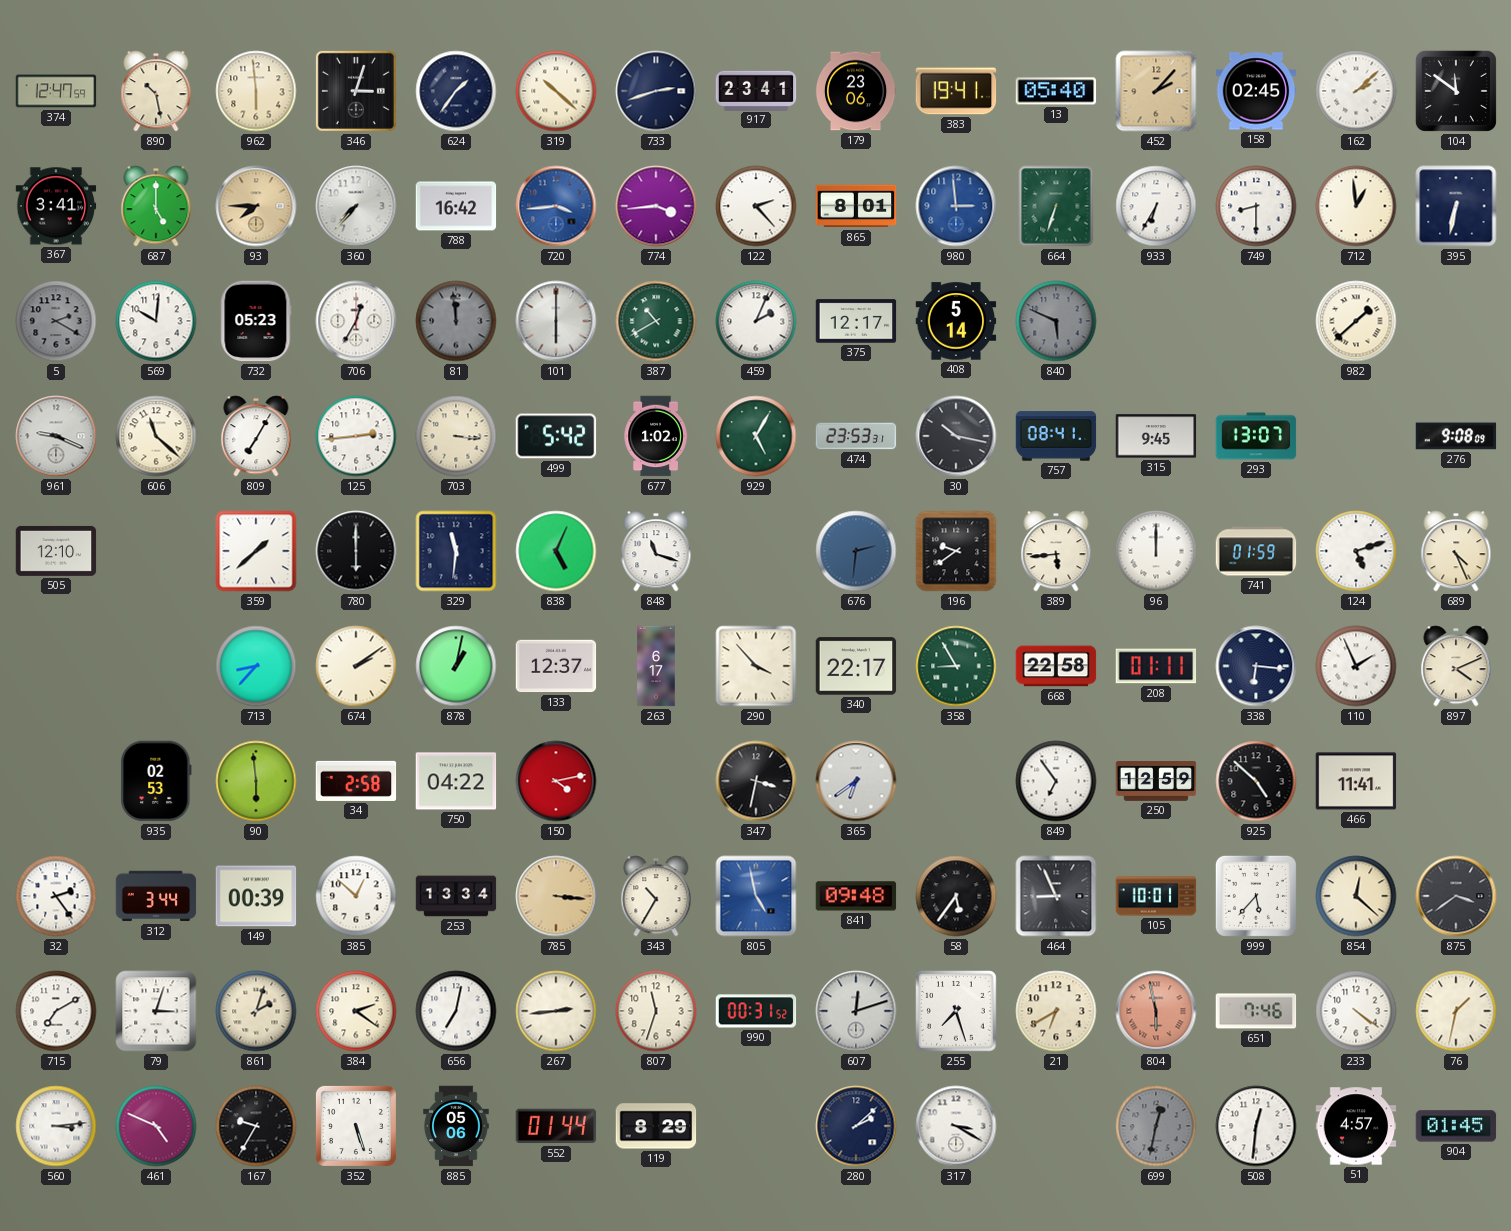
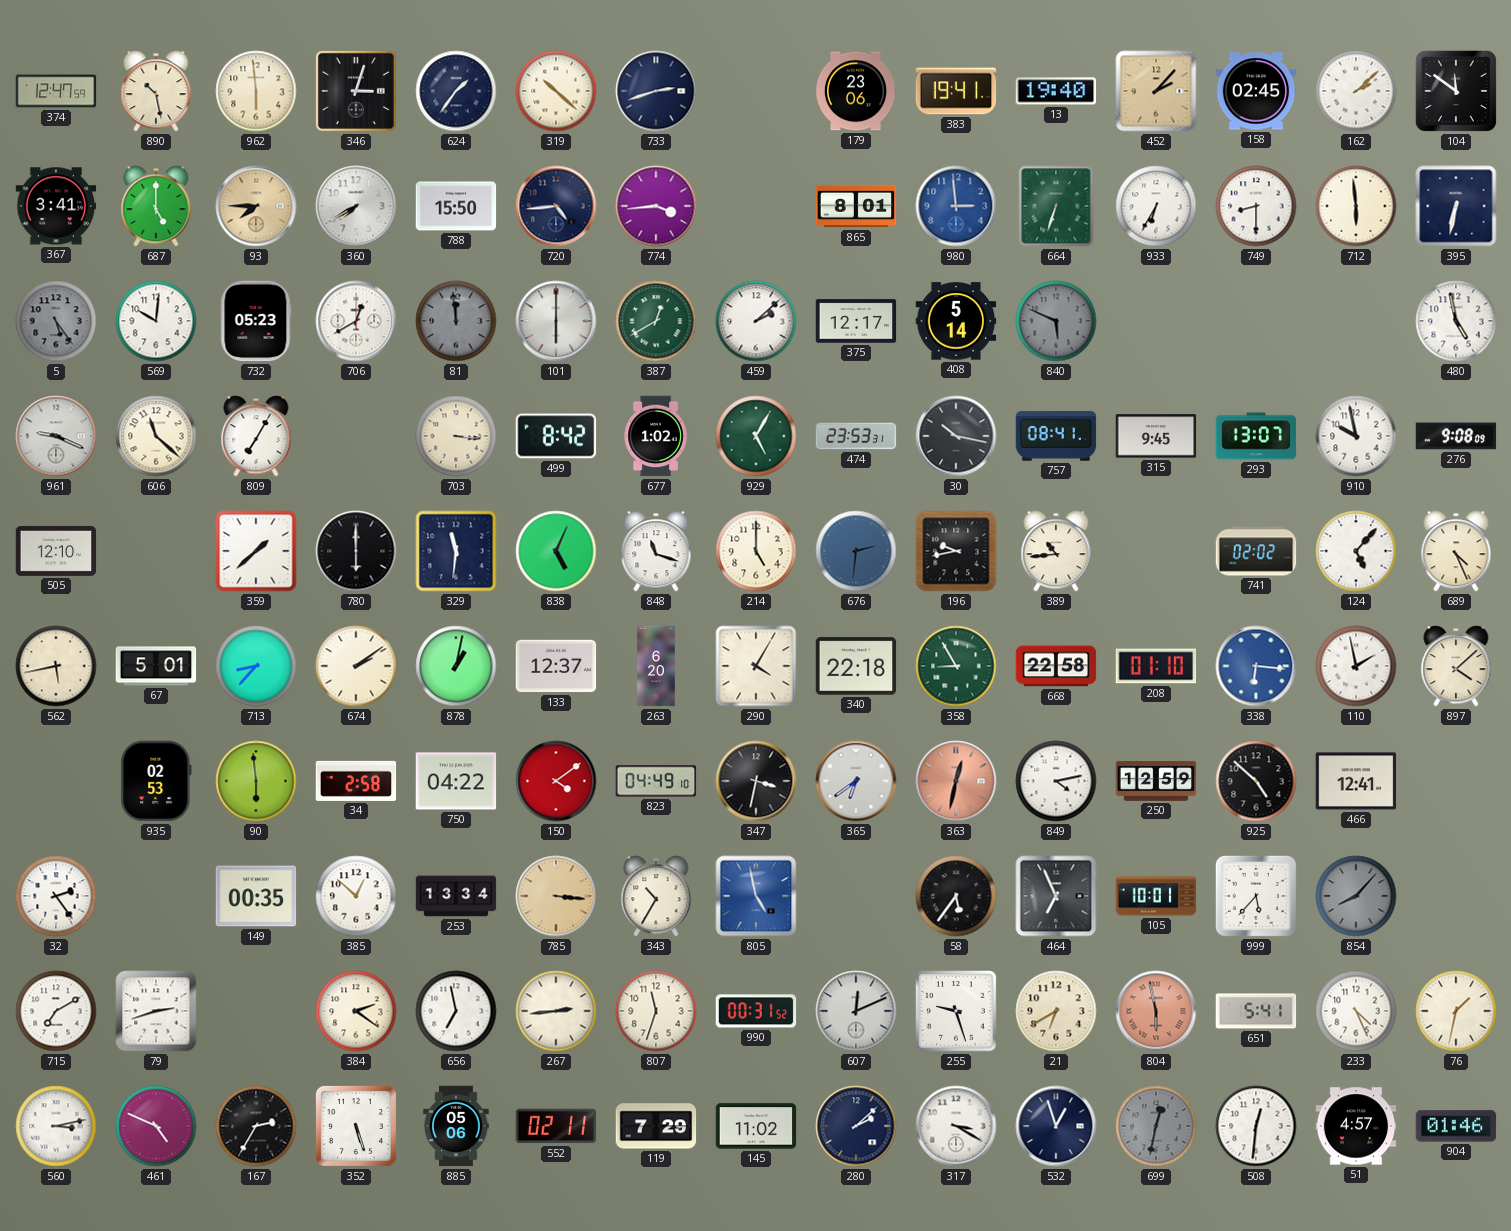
917: 23:41 -> none (756, 90)
13: 05:40 -> 19:40 (1056, 91)
360: 7:37 -> 7:40 (356, 206)
788: 16:42 -> 15:50 (456, 206)
720: 3:44 -> 4:44 (556, 206)
720 dial: blue -> navy (556, 206)
122: 2:23 -> none (756, 206)
712: 12:59 -> 5:59 (1356, 206)
5: 2:20 -> 5:24 (56, 321)
706: 12:35 -> 12:40 (356, 321)
387: 10:40 -> 12:40 (656, 321)
459: 2:04 -> 2:08 (756, 321)
982: 1:38 -> none (1356, 321)
480: none -> 4:58 (1456, 321)
125: 2:44 -> none (356, 436)
499: 5:42 -> 8:42 (556, 436)
910: none -> 9:58 (1356, 436)
214: none -> 5:00 (756, 551)
196: 9:39 -> 9:43 (956, 551)
389: 5:44 -> 10:44 (1056, 551)
96: 12:00 -> none (1156, 551)
741: 01:59 -> 02:02 (1256, 551)
124: 5:12 -> 5:07 (1356, 551)
562: none -> 5:43 (56, 666)
67: none -> 5:01 (156, 666)
263: 6:17 -> 6:20 (656, 666)
290: 3:53 -> 4:05 (756, 666)
340: 22:17 -> 22:18 (856, 666)
208: 01:11 -> 01:10 (1156, 666)
338 dial: navy -> blue (1256, 666)
110: 1:56 -> 1:58 (1356, 666)
897: 4:11 -> 4:08 (1456, 666)
150: 4:13 -> 4:09 (556, 781)
823: none -> 04:49 (656, 781)
363: none -> 12:32 (956, 781)
849: 6:54 -> 4:13 (1056, 781)
466: 11:41 -> 12:41 (1356, 781)
312: 3:44 -> none (156, 896)
149: 00:39 -> 00:35 (256, 896)
841: 09:48 -> none (856, 896)
464: 8:56 -> 6:56 (1056, 896)
854: 12:22 -> 8:07 (1356, 896)
854 dial: cream -> grey (1356, 896)
875: 3:39 -> none (1456, 896)
79: 3:03 -> 2:42 (156, 1011)
861: 2:03 -> none (256, 1011)
656: 7:02 -> 6:58 (456, 1011)
607: 12:12 -> 12:11 (856, 1011)
255: 7:27 -> 9:27 (956, 1011)
651: 7:46 -> 5:41 (1256, 1011)
233: 4:21 -> 4:26 (1356, 1011)
560: 3:14 -> 3:13 (56, 1126)
167: 9:35 -> 2:35 (256, 1126)
552: 01:44 -> 02:11 (556, 1126)
119: 8:29 -> 7:29 (656, 1126)
145: none -> 11:02 (756, 1126)
532: none -> 12:57 (1056, 1126)
904: 01:45 -> 01:46 (1456, 1126)
